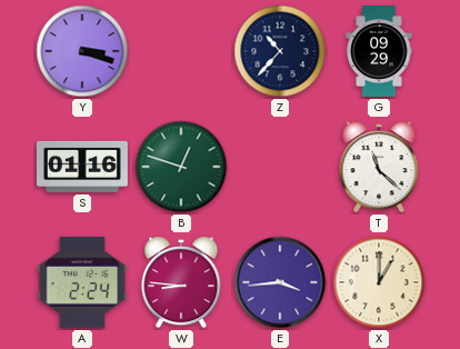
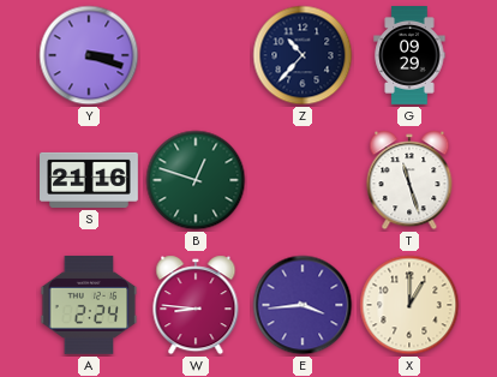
S: 01:16 -> 21:16 (90, 180)
T: 11:22 -> 11:27 (409, 180)
